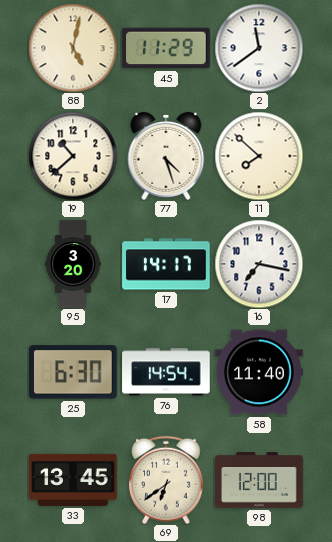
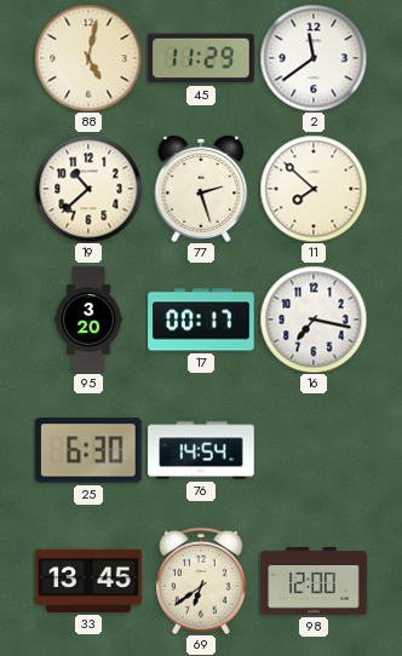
77: 4:27 -> 2:27 (201, 189)
17: 14:17 -> 00:17 (201, 320)
58: 11:40 -> none (259, 372)
